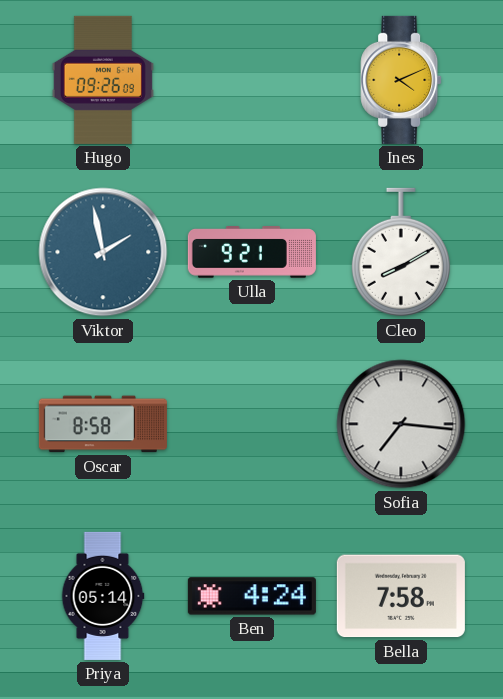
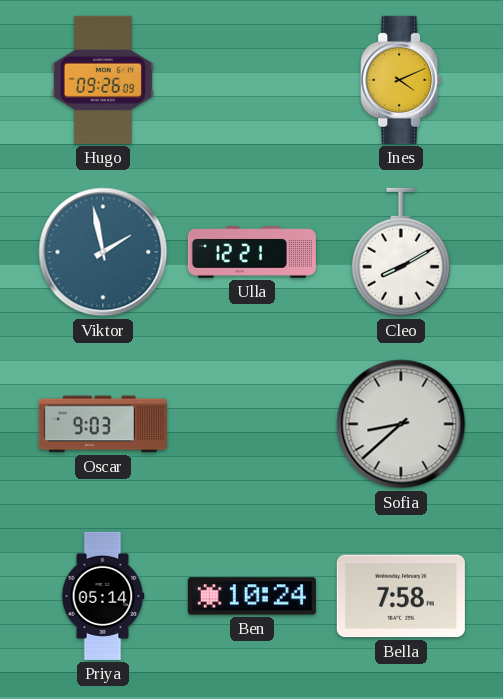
Ulla: 9:21 -> 12:21 (252, 252)
Oscar: 8:58 -> 9:03 (103, 424)
Sofia: 7:16 -> 8:38 (401, 424)
Ben: 4:24 -> 10:24 (252, 596)
